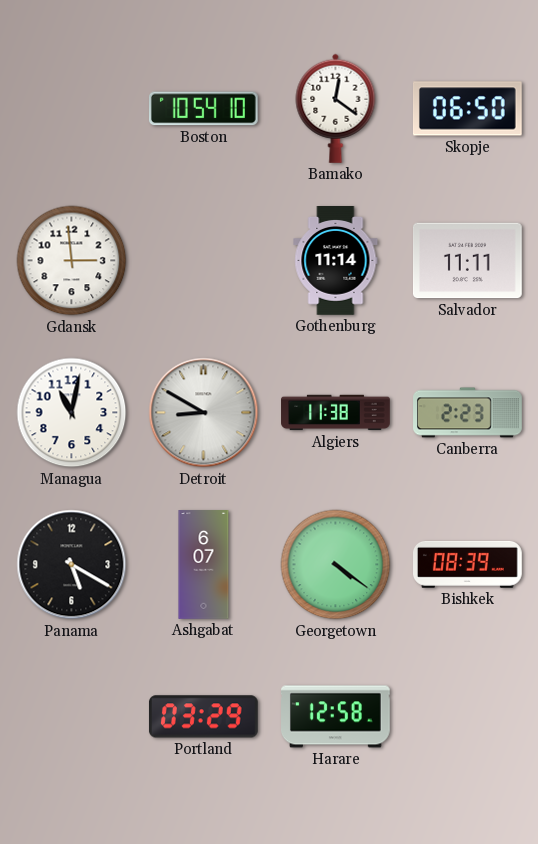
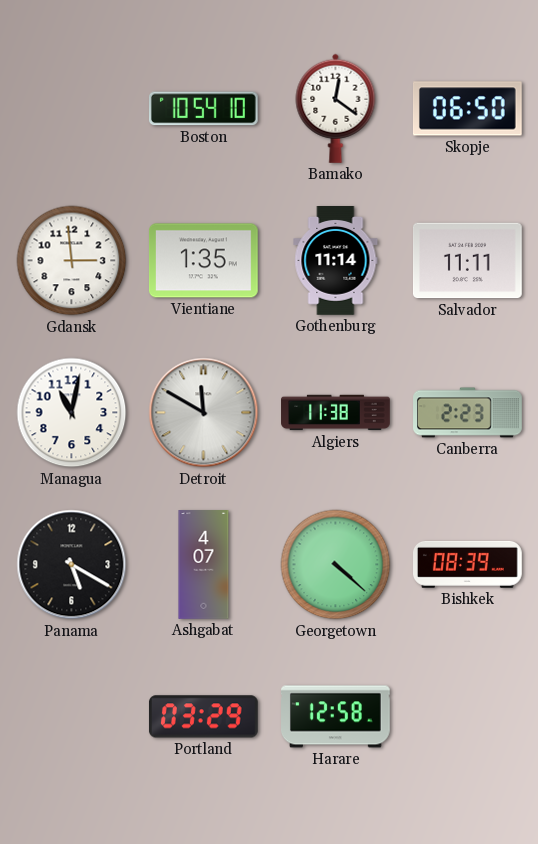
Vientiane: none -> 1:35 (203, 261)
Detroit: 8:50 -> 11:50 (204, 413)
Ashgabat: 6:07 -> 4:07 (204, 565)
Georgetown: 4:21 -> 4:22 (336, 565)
